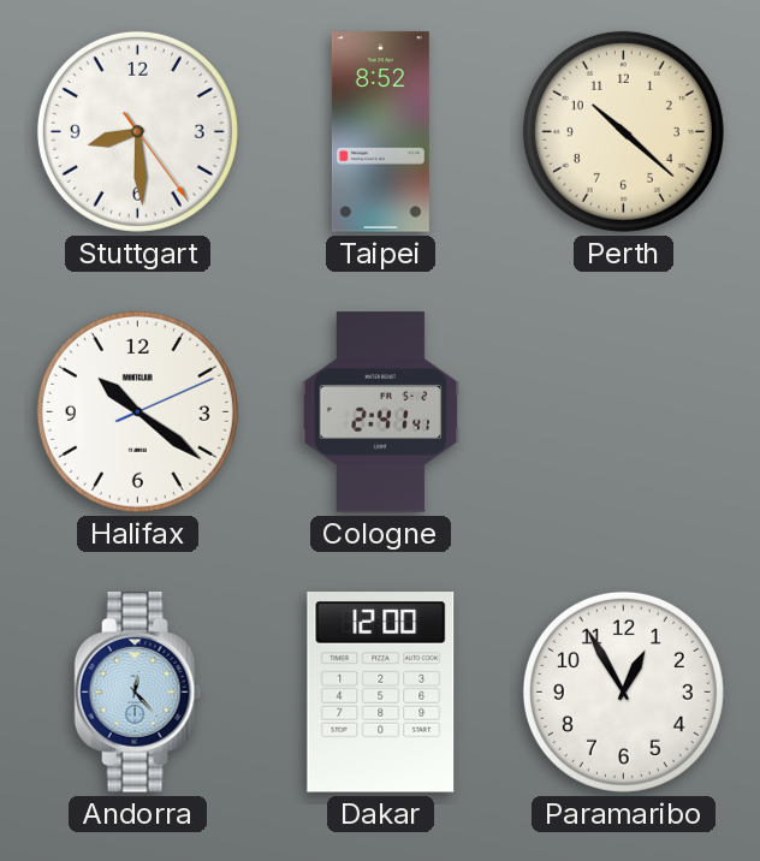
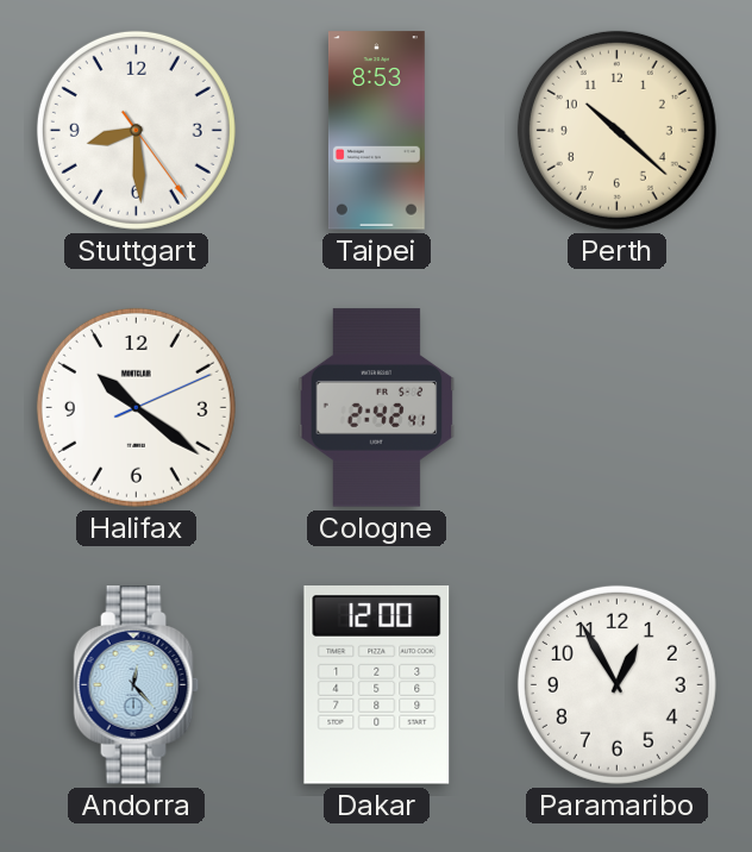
Taipei: 8:52 -> 8:53 (376, 131)
Cologne: 2:41 -> 2:42 (377, 408)
